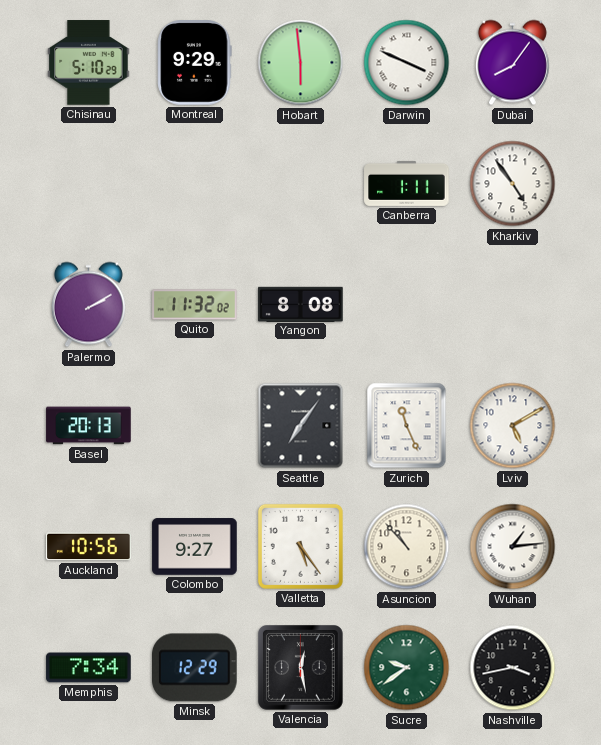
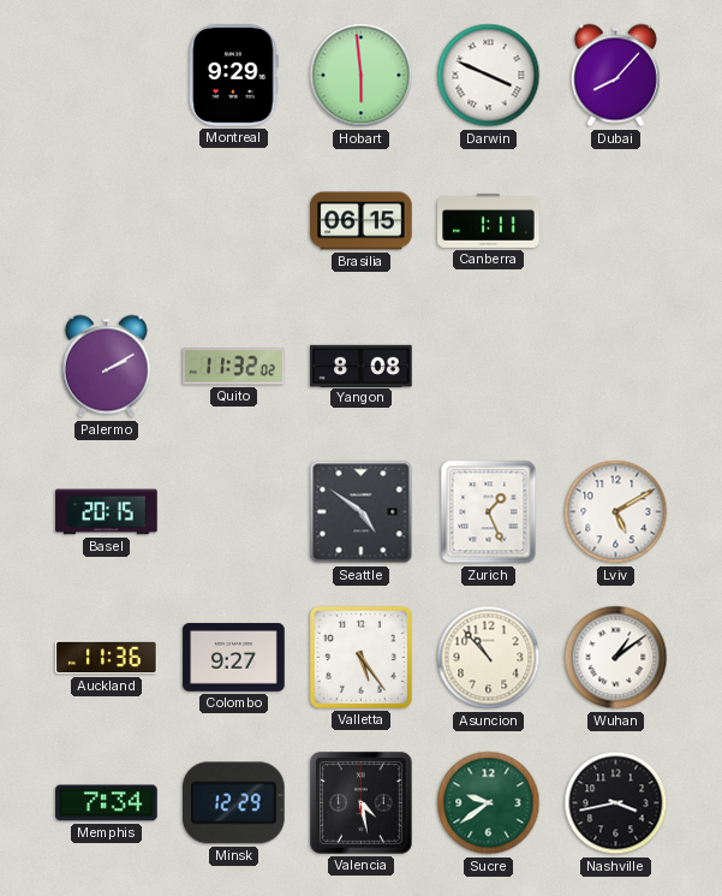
Chisinau: 5:10 -> none (89, 63)
Dubai: 8:06 -> 8:07 (615, 76)
Brasilia: none -> 06:15 (362, 221)
Kharkiv: 4:54 -> none (513, 184)
Basel: 20:13 -> 20:15 (107, 512)
Seattle: 7:06 -> 4:51 (362, 512)
Zurich: 11:26 -> 1:26 (489, 512)
Auckland: 10:56 -> 11:36 (107, 658)
Wuhan: 1:14 -> 1:09 (616, 658)
Valencia: 12:28 -> 4:28 (362, 803)
